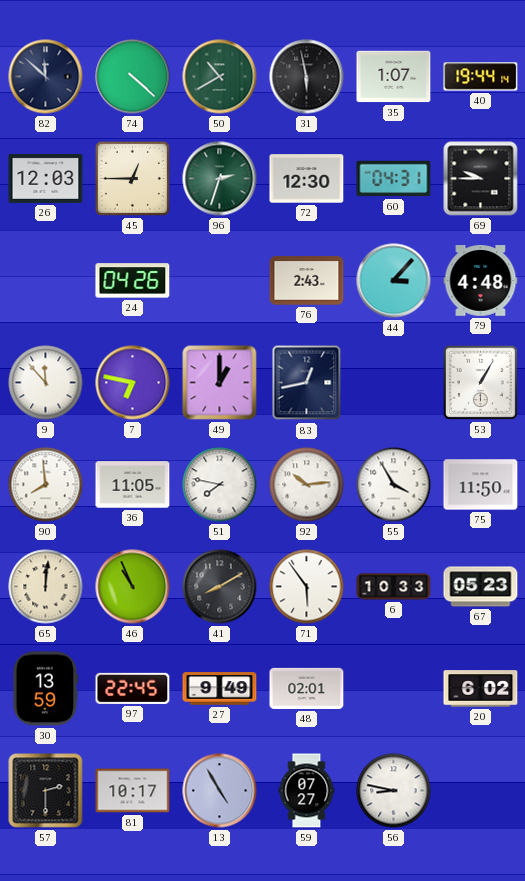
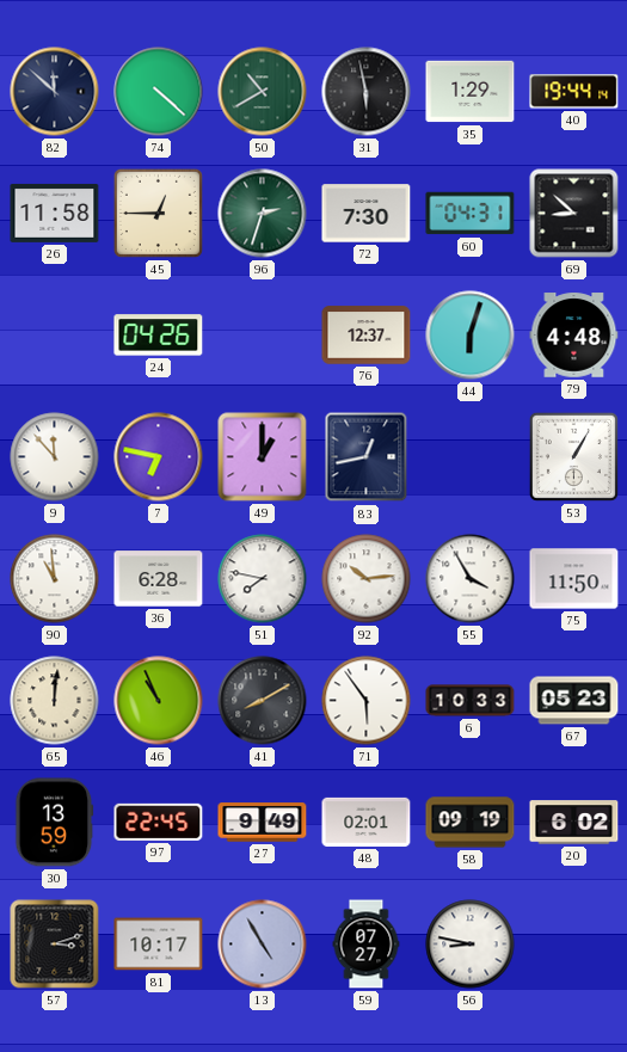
35: 1:07 -> 1:29 (471, 92)
26: 12:03 -> 11:58 (55, 213)
72: 12:30 -> 7:30 (367, 214)
69: 9:45 -> 8:52 (574, 214)
76: 2:43 -> 12:37 (367, 336)
44: 3:07 -> 6:03 (471, 336)
90: 7:59 -> 10:59 (55, 579)
36: 11:05 -> 6:28 (159, 579)
58: none -> 09:19 (471, 823)
57: 2:30 -> 3:12 (55, 945)
